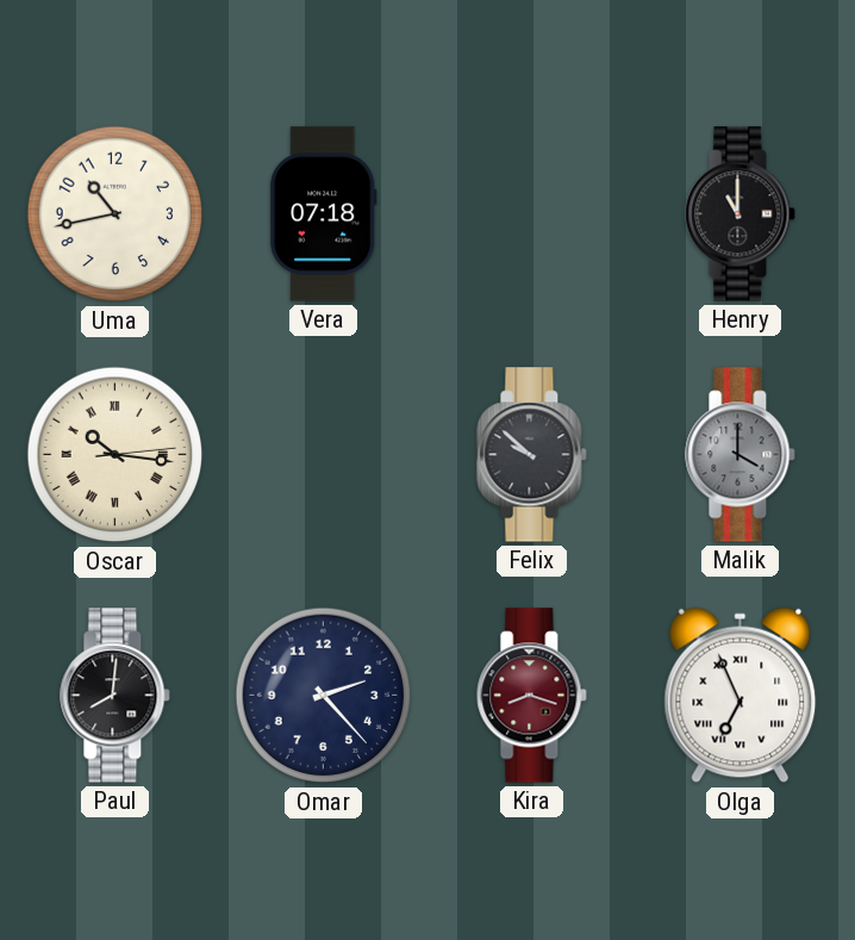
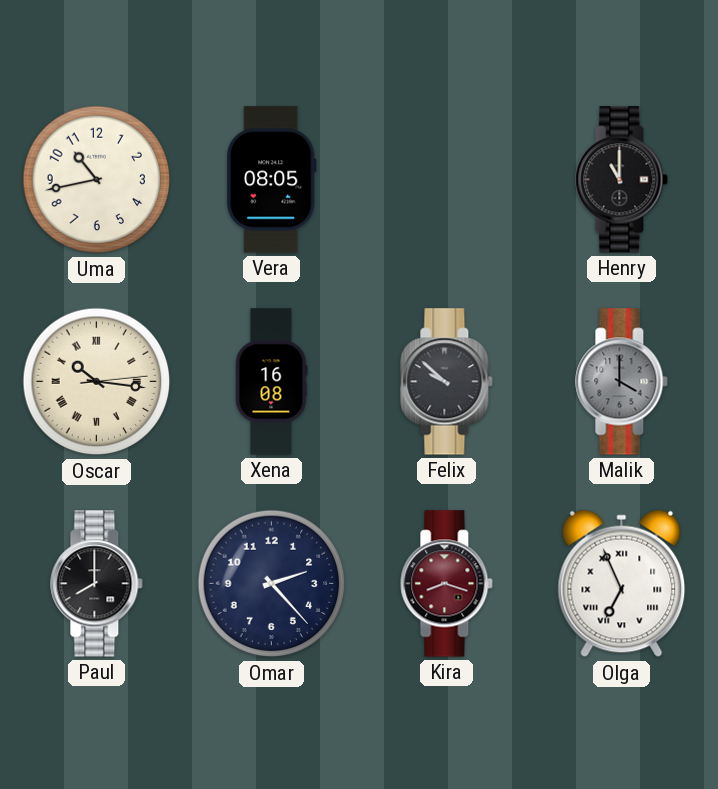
Vera: 07:18 -> 08:05 (272, 180)
Xena: none -> 16:08 (271, 382)
Paul: 8:01 -> 8:00 (97, 584)
